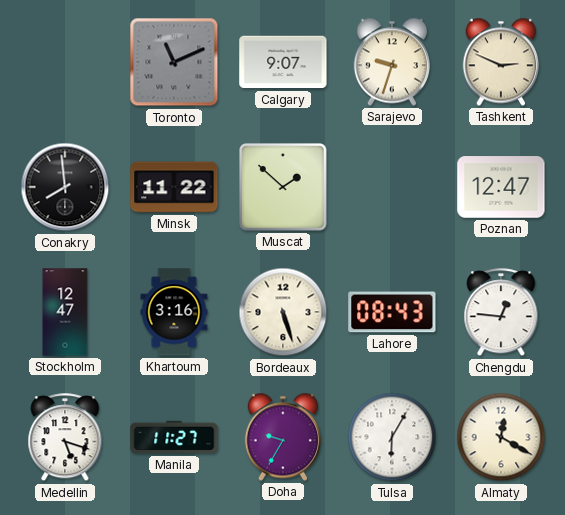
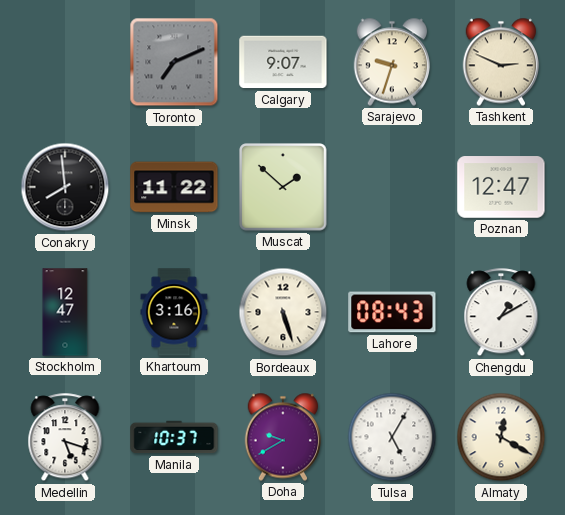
Toronto: 11:11 -> 7:11 (174, 62)
Chengdu: 12:46 -> 1:10 (501, 313)
Manila: 11:27 -> 10:37 (174, 437)
Doha: 9:35 -> 9:40 (283, 437)
Tulsa: 6:05 -> 5:05 (392, 437)
